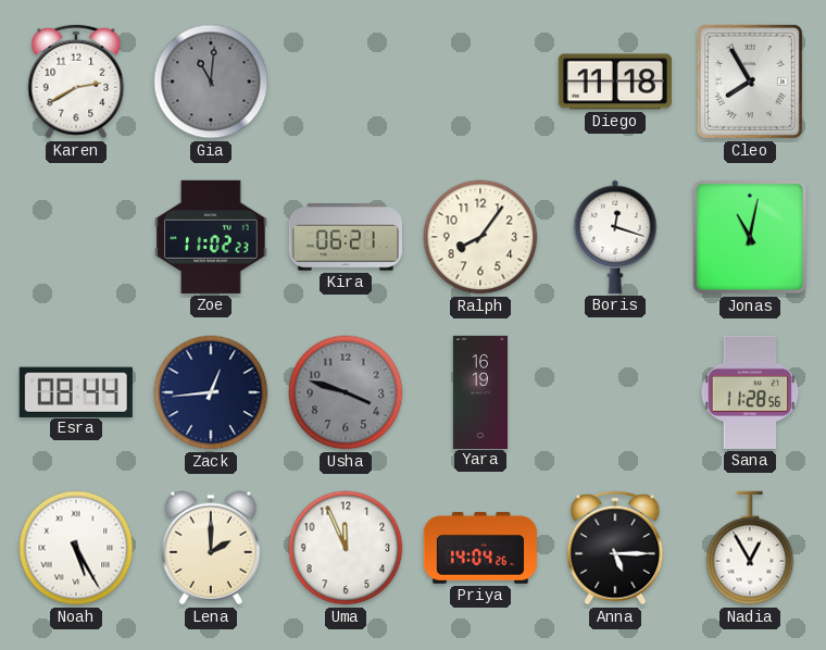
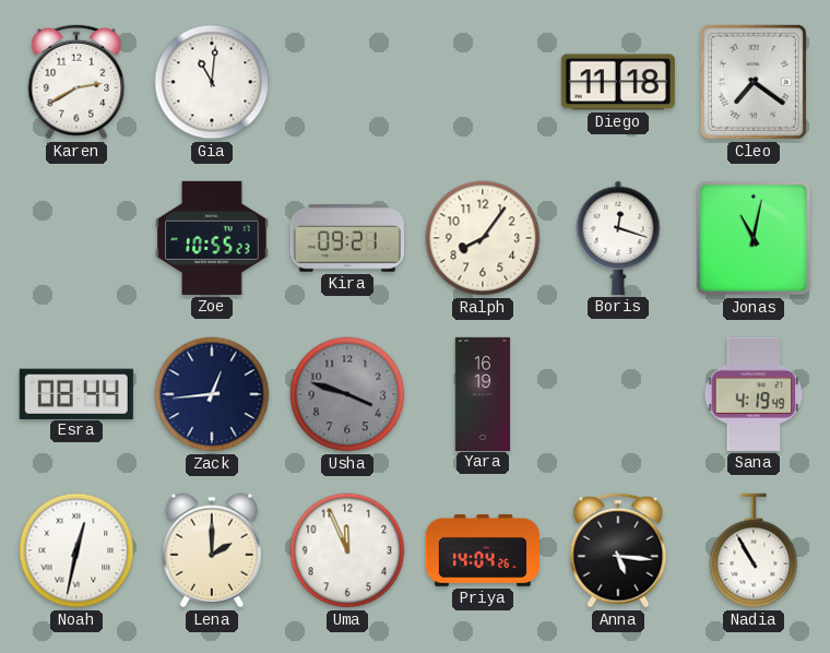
Gia dial: grey -> white (212, 82)
Cleo: 7:55 -> 7:21 (754, 82)
Zoe: 11:02 -> 10:55 (212, 238)
Kira: 06:21 -> 09:21 (347, 238)
Sana: 11:28 -> 4:19 (754, 394)
Noah: 5:25 -> 12:32 (76, 550)
Anna: 5:15 -> 5:16 (618, 550)
Nadia: 12:55 -> 10:55 (754, 550)
